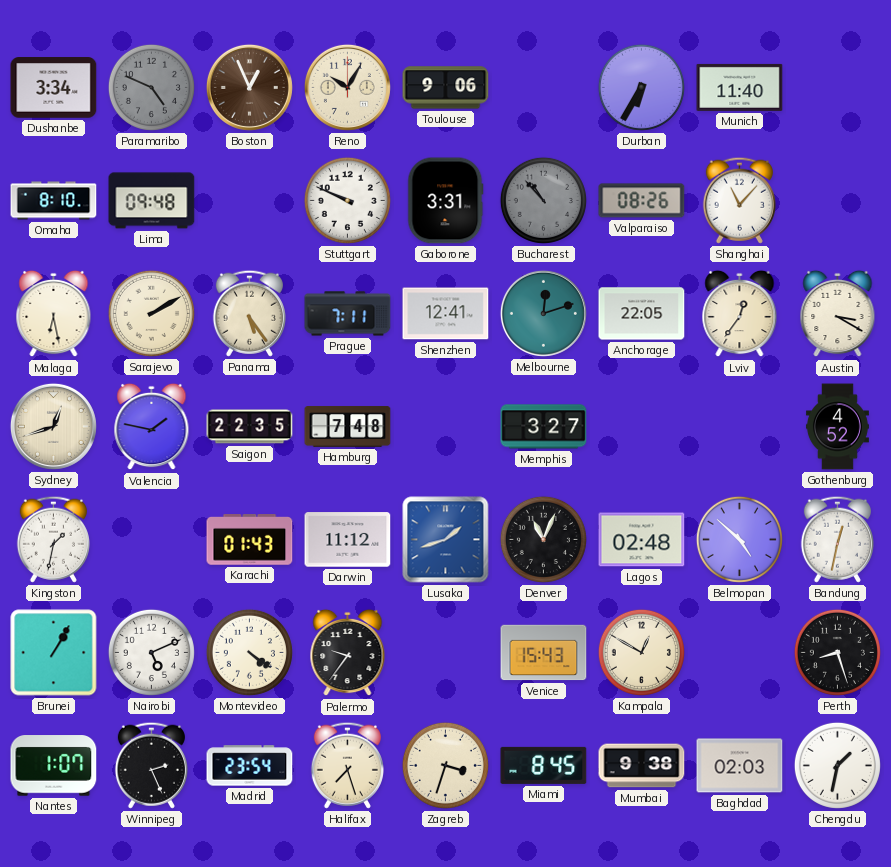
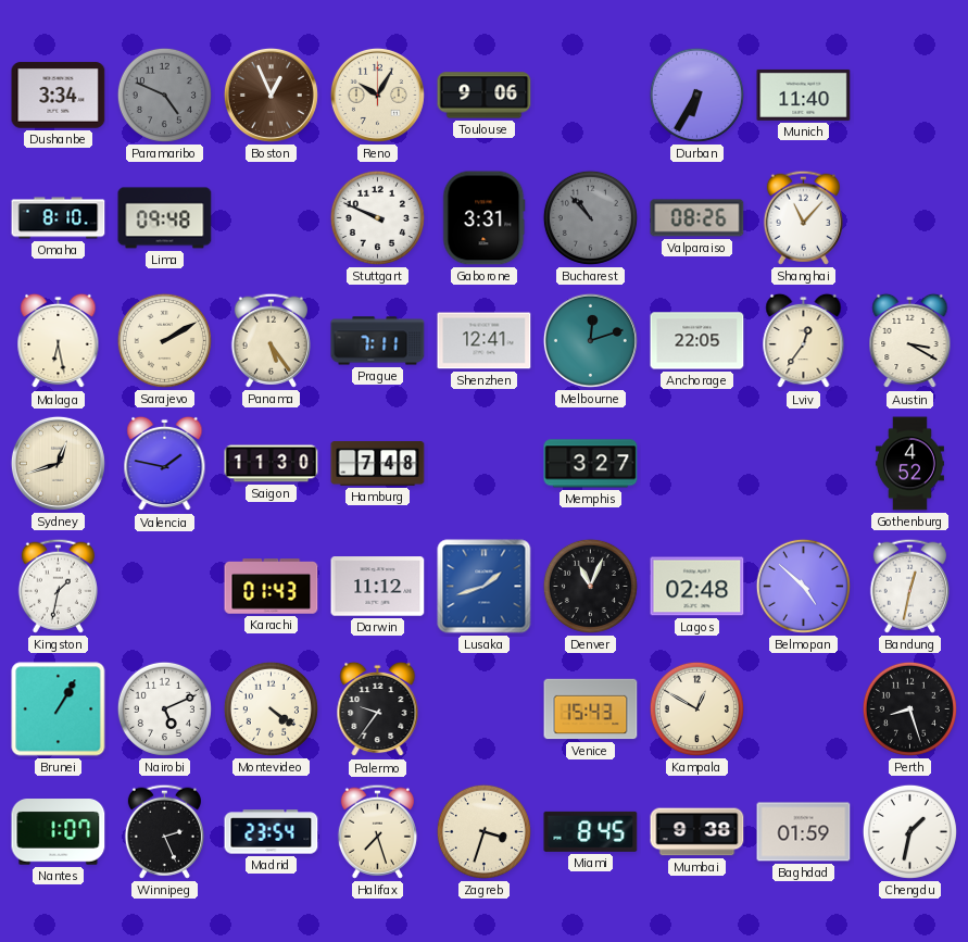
Saigon: 22:35 -> 11:30 (272, 464)
Baghdad: 02:03 -> 01:59 (804, 832)
